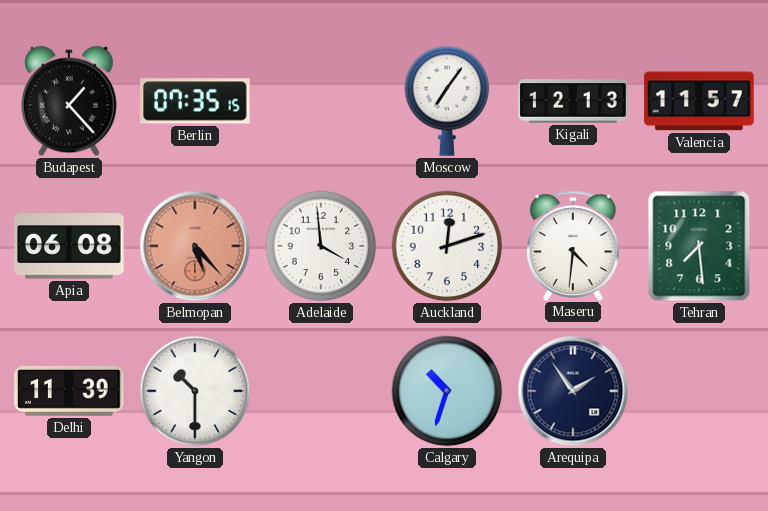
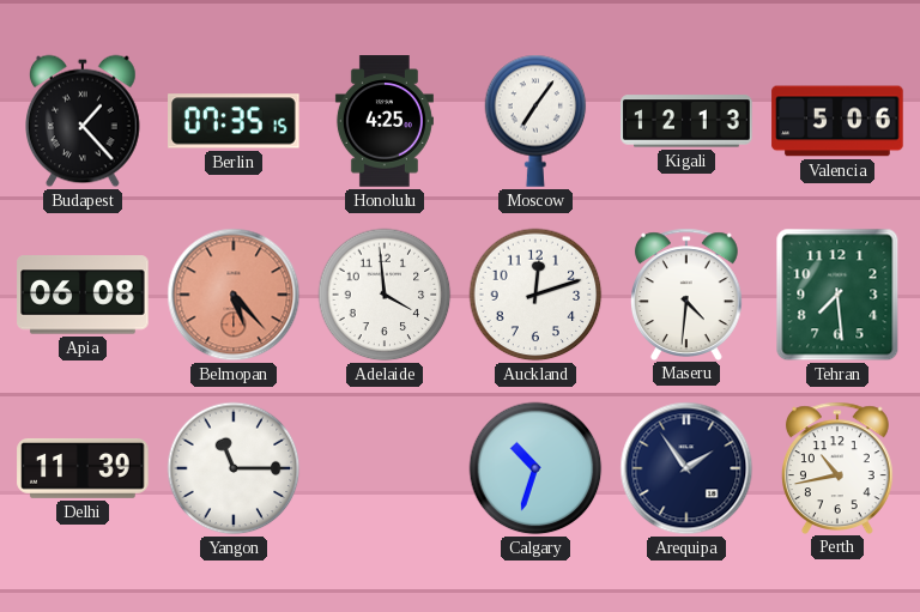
Honolulu: none -> 4:25 (385, 121)
Valencia: 11:57 -> 5:06 (837, 121)
Yangon: 10:30 -> 11:15 (234, 468)
Perth: none -> 10:43 (837, 467)
